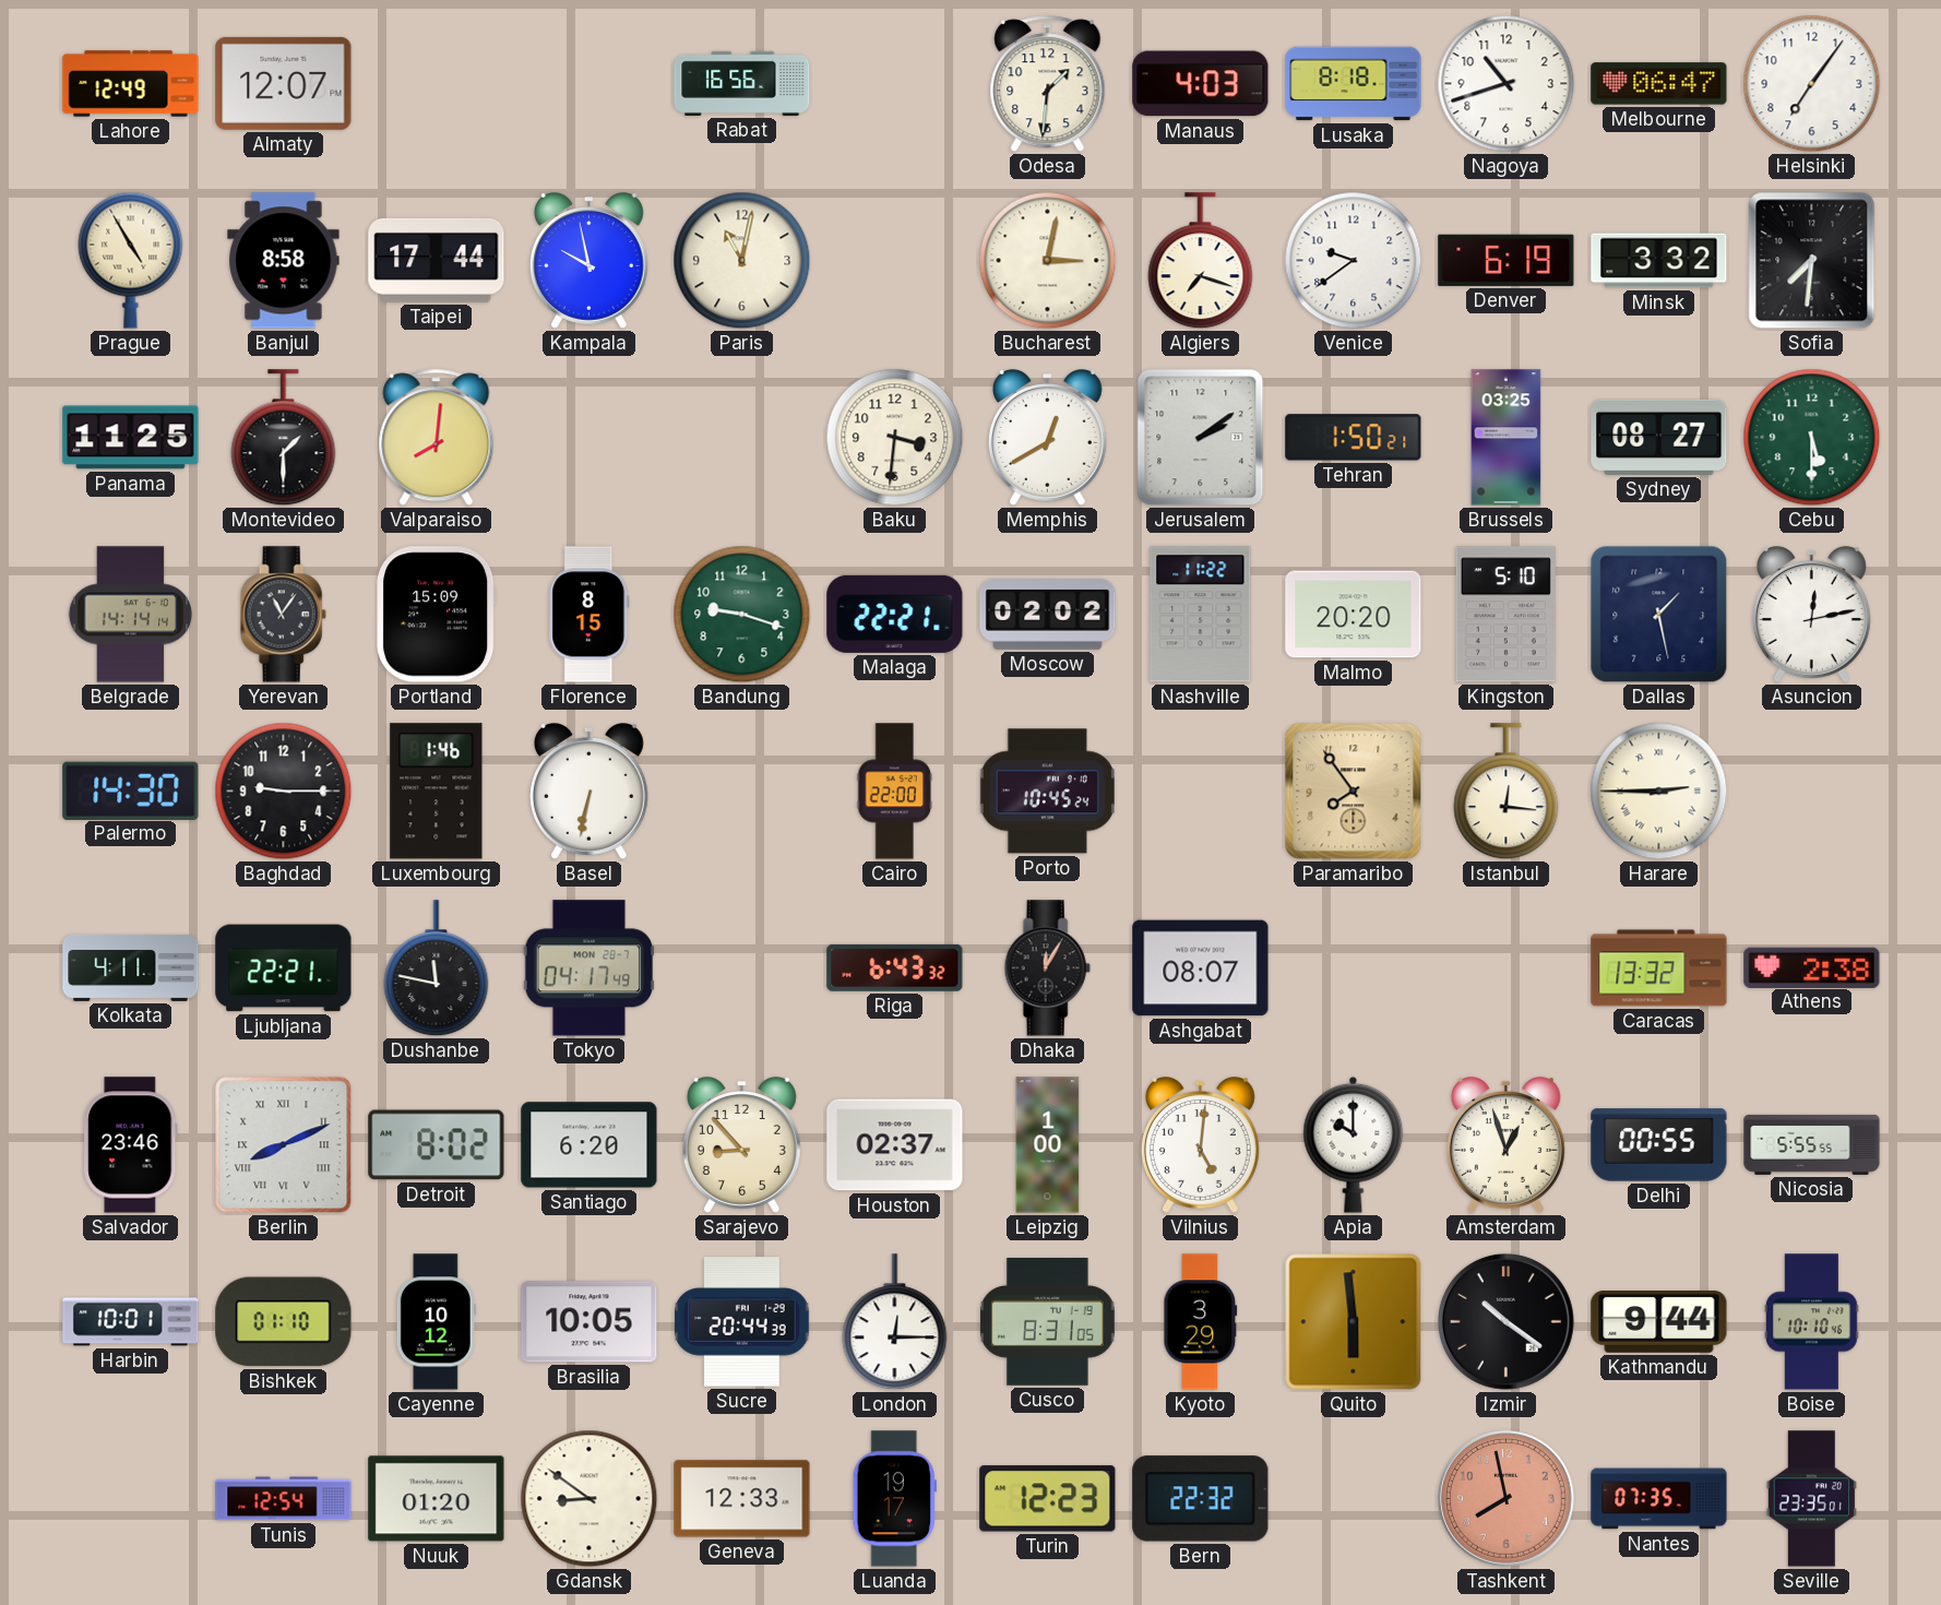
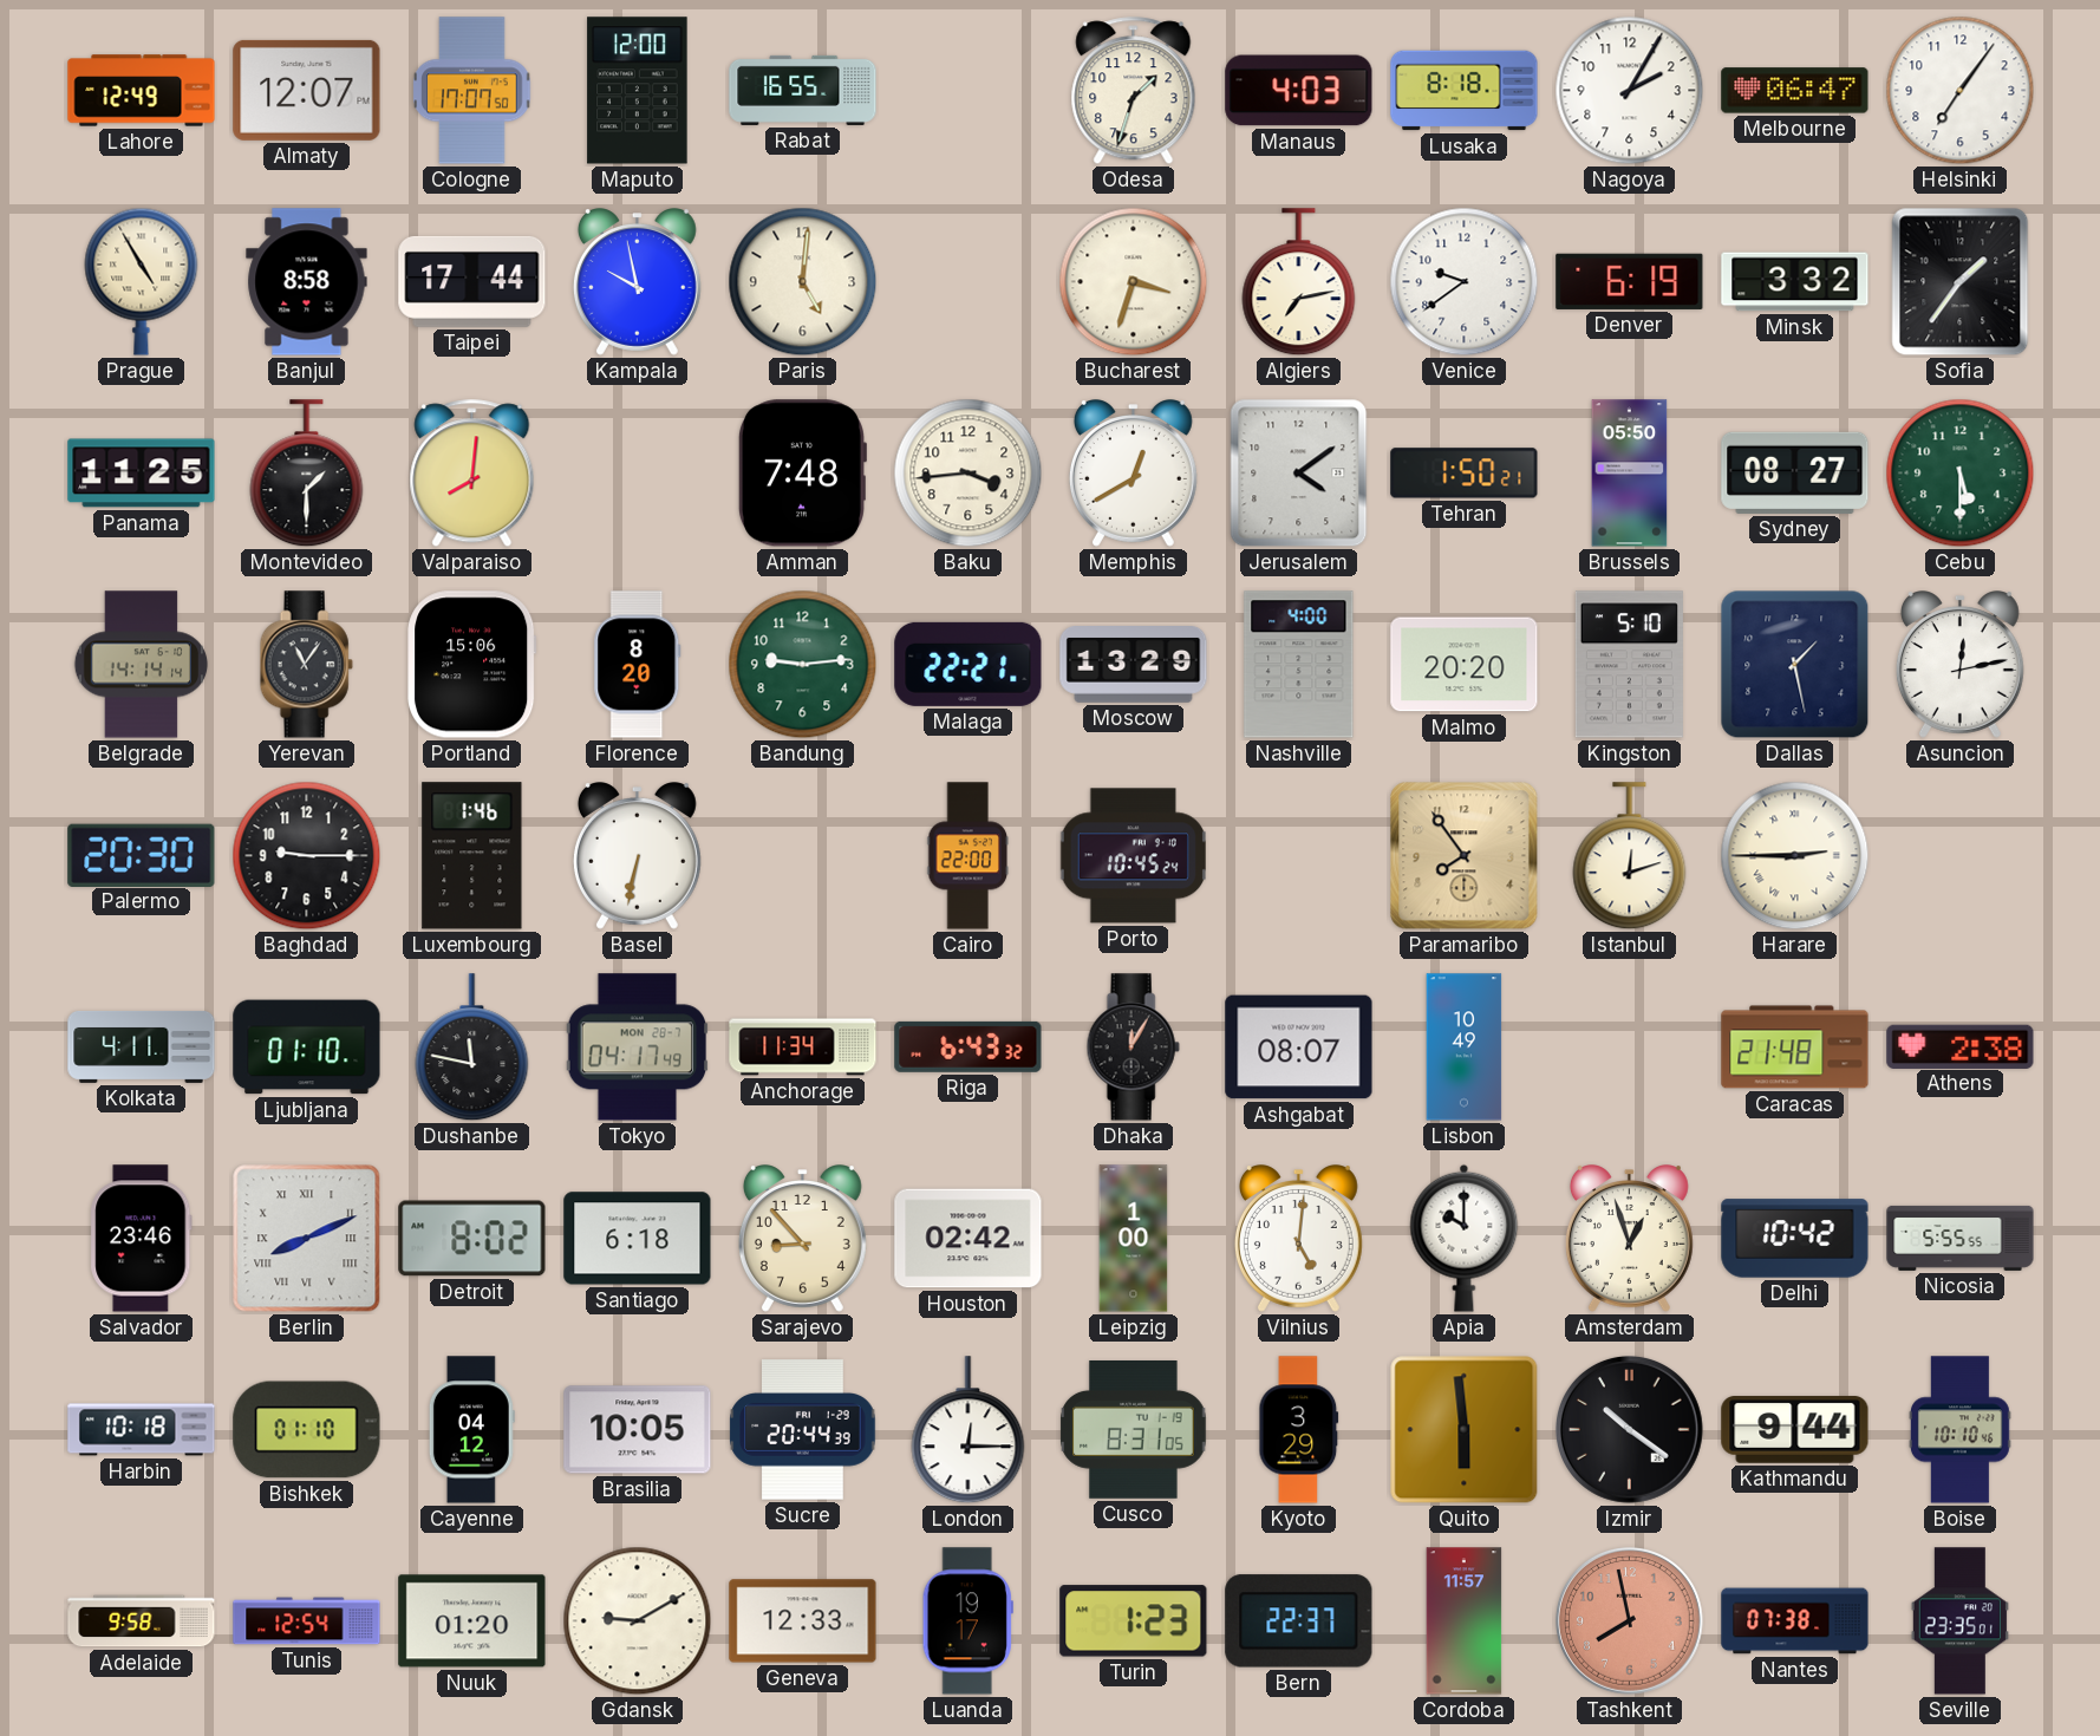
Cologne: none -> 17:07 (472, 91)
Maputo: none -> 12:00 (638, 91)
Rabat: 16:56 -> 16:55 (803, 90)
Odesa: 1:31 -> 1:33 (1134, 91)
Nagoya: 10:42 -> 2:05 (1630, 91)
Paris: 11:02 -> 5:01 (803, 282)
Bucharest: 3:02 -> 3:33 (1134, 282)
Algiers: 7:18 -> 7:13 (1299, 282)
Sofia: 7:31 -> 1:36 (1961, 282)
Amman: none -> 7:48 (802, 474)
Baku: 3:31 -> 3:44 (969, 474)
Jerusalem: 2:09 -> 4:09 (1299, 474)
Brussels: 03:25 -> 05:50 (1630, 474)
Portland: 15:09 -> 15:06 (472, 665)
Florence: 8:15 -> 8:20 (638, 665)
Bandung: 9:18 -> 9:14 (803, 665)
Moscow: 02:02 -> 13:29 (1134, 665)
Nashville: 11:22 -> 4:00 (1299, 665)
Palermo: 14:30 -> 20:30 (142, 855)
Istanbul: 12:16 -> 12:12 (1630, 856)
Ljubljana: 22:21 -> 01:10 (307, 1048)
Anchorage: none -> 11:34 (803, 1048)
Lisbon: none -> 10:49 (1465, 1048)
Caracas: 13:32 -> 21:48 (1795, 1048)
Santiago: 6:20 -> 6:18 (638, 1239)
Houston: 02:37 -> 02:42 (969, 1239)
Delhi: 00:55 -> 10:42 (1795, 1239)
Harbin: 10:01 -> 10:18 (142, 1430)
Cayenne: 10:12 -> 04:12 (471, 1430)
Adelaide: none -> 9:58 (142, 1621)
Gdansk: 8:51 -> 9:10 (638, 1621)
Turin: 12:23 -> 1:23 (1134, 1621)
Bern: 22:32 -> 22:37 (1299, 1621)
Cordoba: none -> 11:57 (1465, 1621)
Nantes: 07:35 -> 07:38 (1795, 1621)
